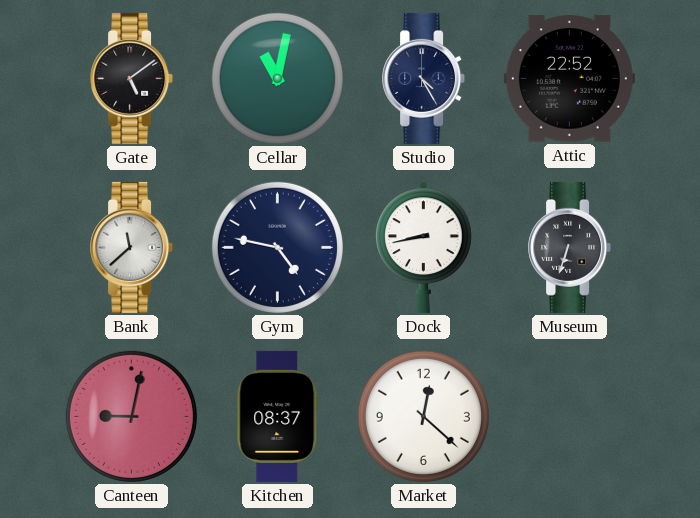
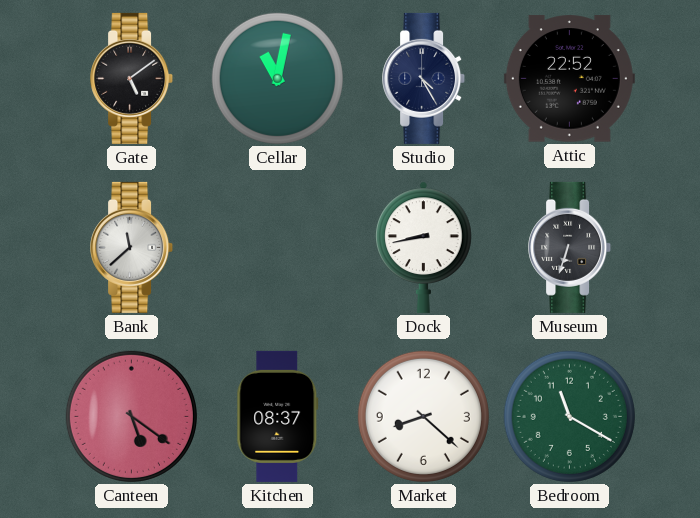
Gym: 4:47 -> none (277, 247)
Canteen: 9:02 -> 5:21 (131, 416)
Market: 12:22 -> 8:22 (423, 416)
Bedroom: none -> 11:20 (569, 416)
